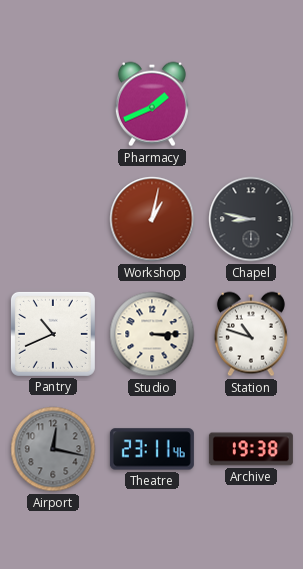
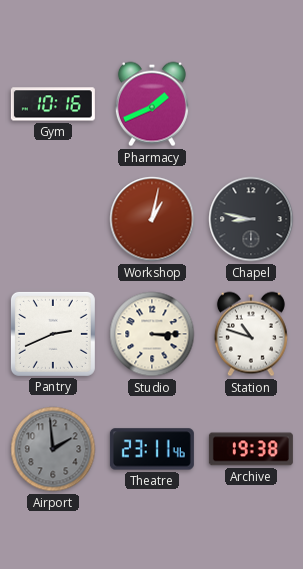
Gym: none -> 10:16 (53, 104)
Pantry: 10:41 -> 2:41 (53, 334)
Airport: 12:17 -> 1:59 (53, 449)
